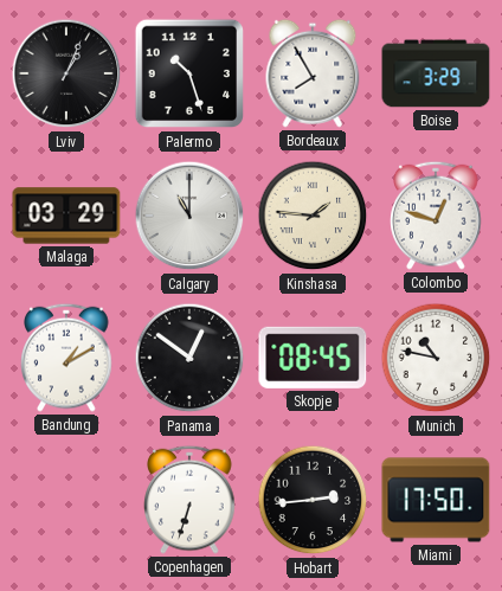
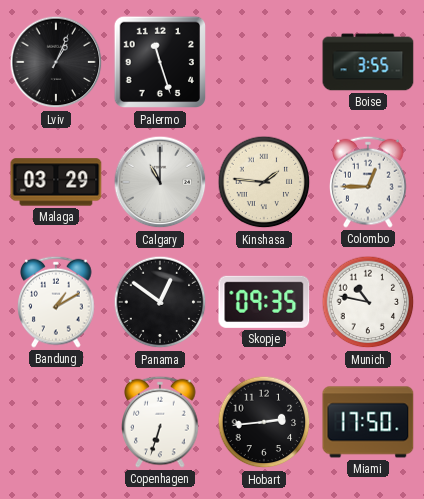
Palermo: 10:27 -> 11:27 (160, 62)
Bordeaux: 7:55 -> none (313, 73)
Boise: 3:29 -> 3:55 (368, 62)
Colombo: 12:48 -> 12:45 (368, 182)
Skopje: 08:45 -> 09:35 (264, 302)
